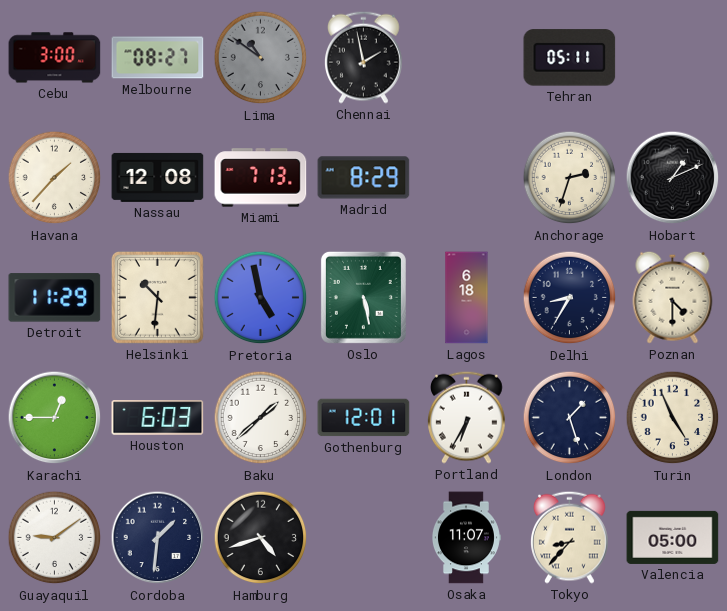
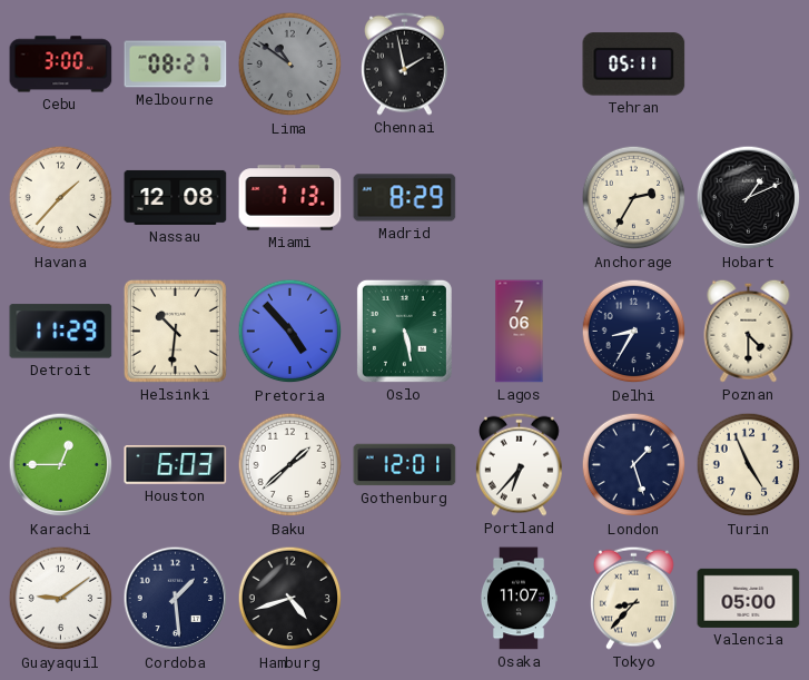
Anchorage: 2:33 -> 2:35 (634, 198)
Pretoria: 4:58 -> 4:53 (290, 332)
Lagos: 6:18 -> 7:06 (520, 332)
Portland: 6:35 -> 6:37 (520, 464)
Cordoba: 1:31 -> 1:29 (176, 599)
